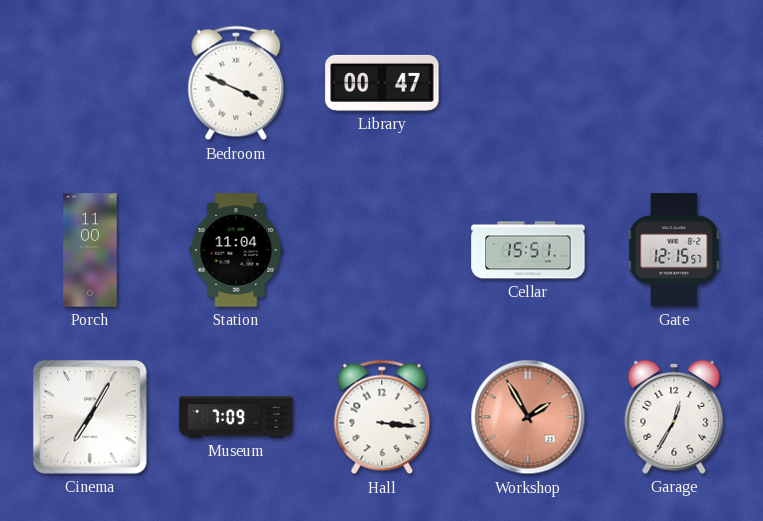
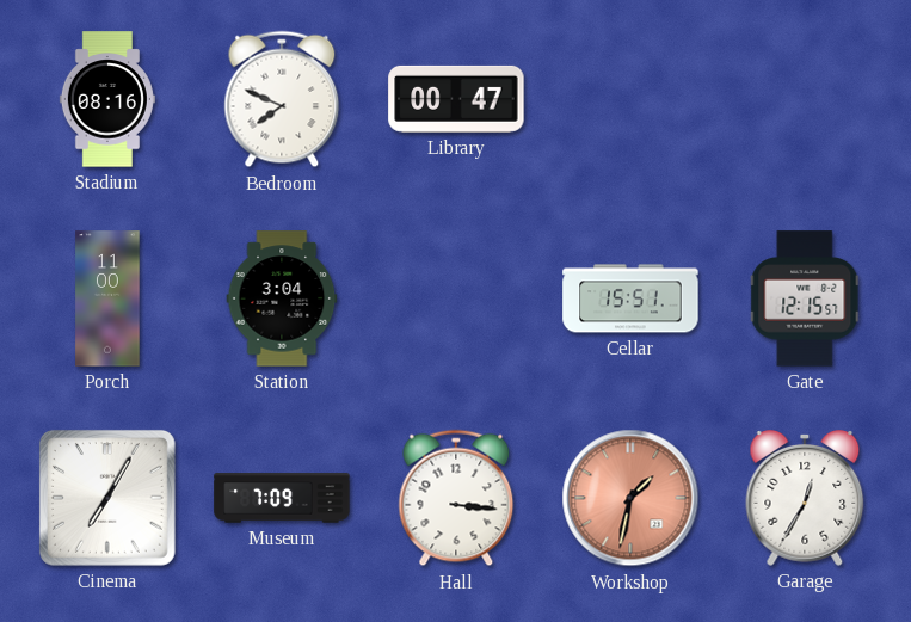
Stadium: none -> 08:16 (107, 99)
Bedroom: 3:49 -> 7:49 (282, 99)
Station: 11:04 -> 3:04 (282, 298)
Workshop: 1:55 -> 1:32 (630, 498)
